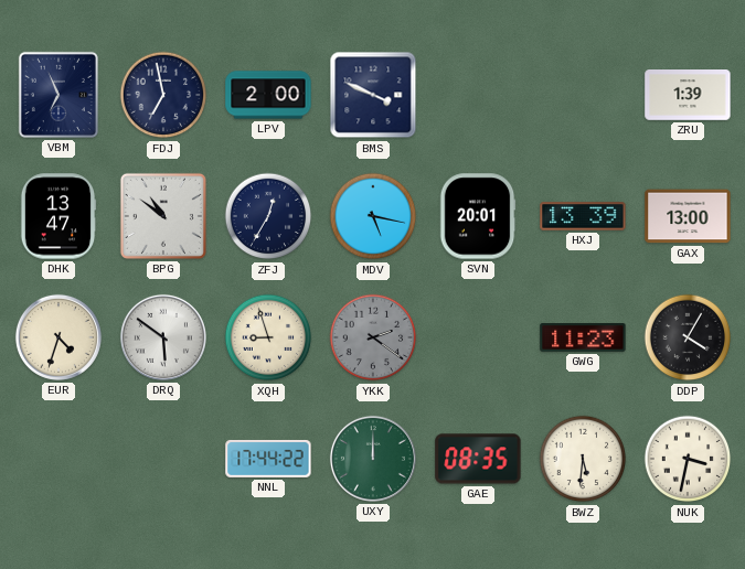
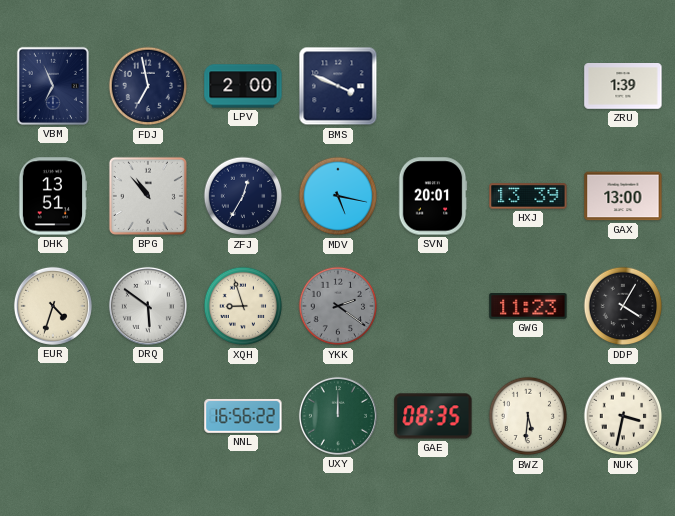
DHK: 13:47 -> 13:51 (53, 196)
BPG: 10:51 -> 10:53 (148, 196)
NNL: 17:44 -> 16:56 (243, 416)
